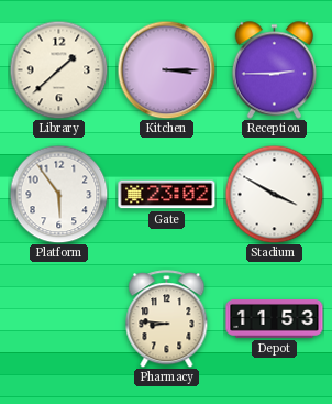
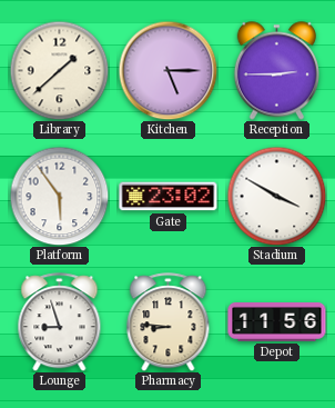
Kitchen: 3:15 -> 5:15 (167, 70)
Lounge: none -> 8:57 (60, 322)
Depot: 11:53 -> 11:56 (277, 322)
